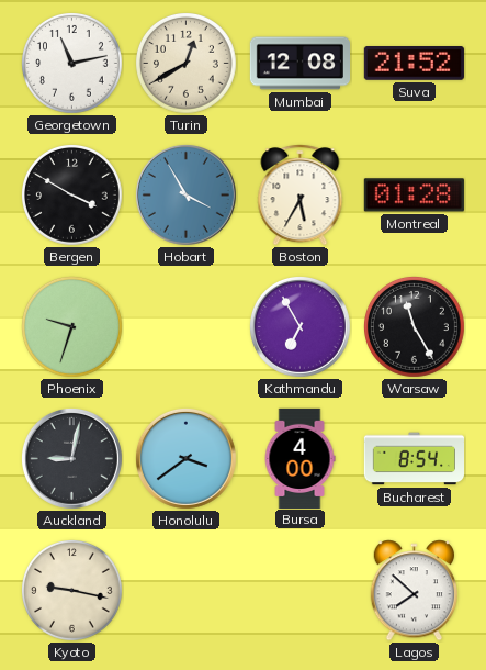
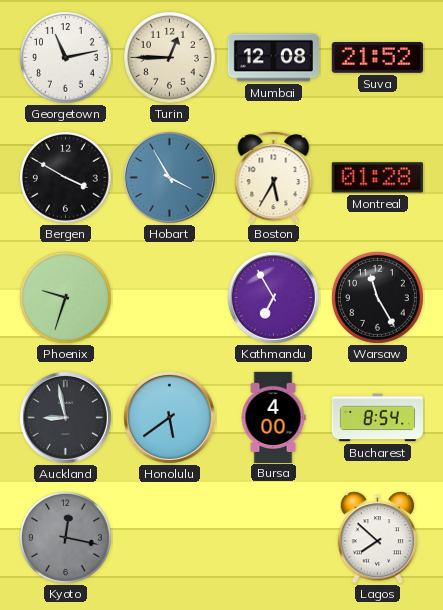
Turin: 12:40 -> 12:45 (170, 58)
Auckland: 9:02 -> 8:58 (65, 417)
Honolulu: 3:39 -> 5:39 (169, 417)
Kyoto: 9:17 -> 12:17 (66, 538)
Kyoto dial: cream -> grey (66, 538)
